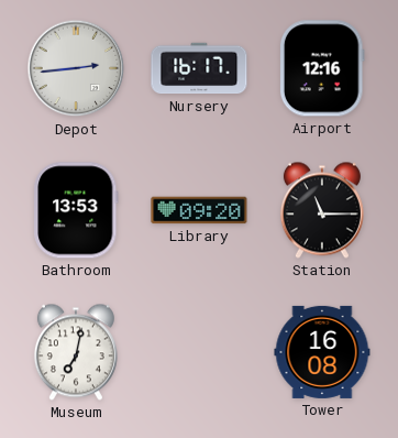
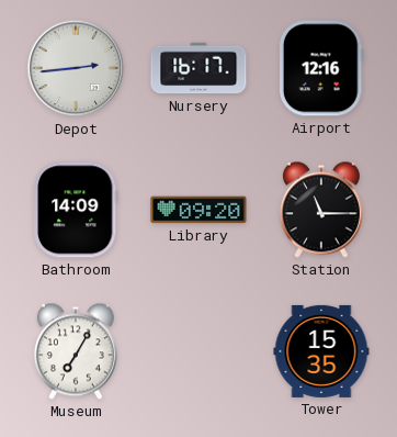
Bathroom: 13:53 -> 14:09 (76, 210)
Museum: 7:02 -> 7:05 (76, 351)
Tower: 16:08 -> 15:35 (321, 351)
